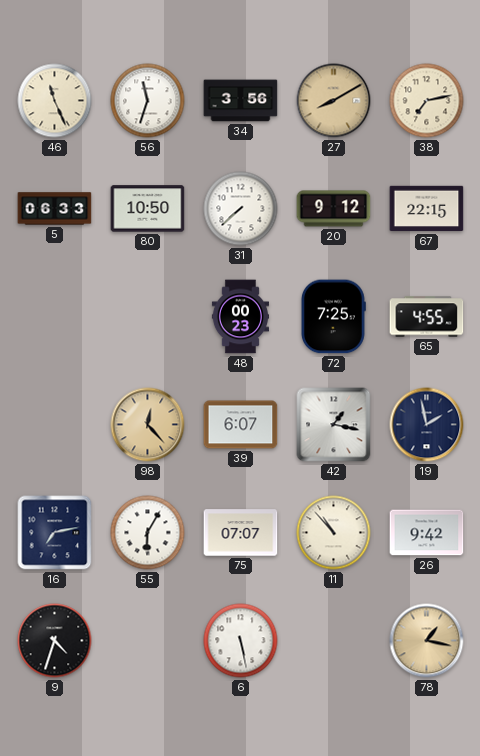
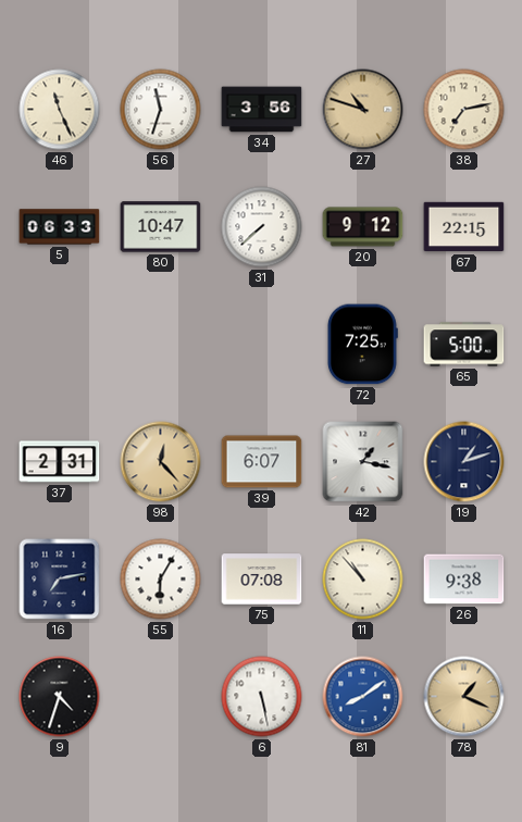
27: 8:10 -> 10:48 (363, 110)
80: 10:50 -> 10:47 (161, 227)
48: 00:23 -> none (240, 317)
65: 4:55 -> 5:00 (464, 345)
37: none -> 2:31 (60, 462)
19: 1:58 -> 1:12 (464, 462)
75: 07:07 -> 07:08 (262, 580)
26: 9:42 -> 9:38 (464, 580)
81: none -> 8:09 (363, 697)
78: 1:17 -> 1:19 (464, 697)
